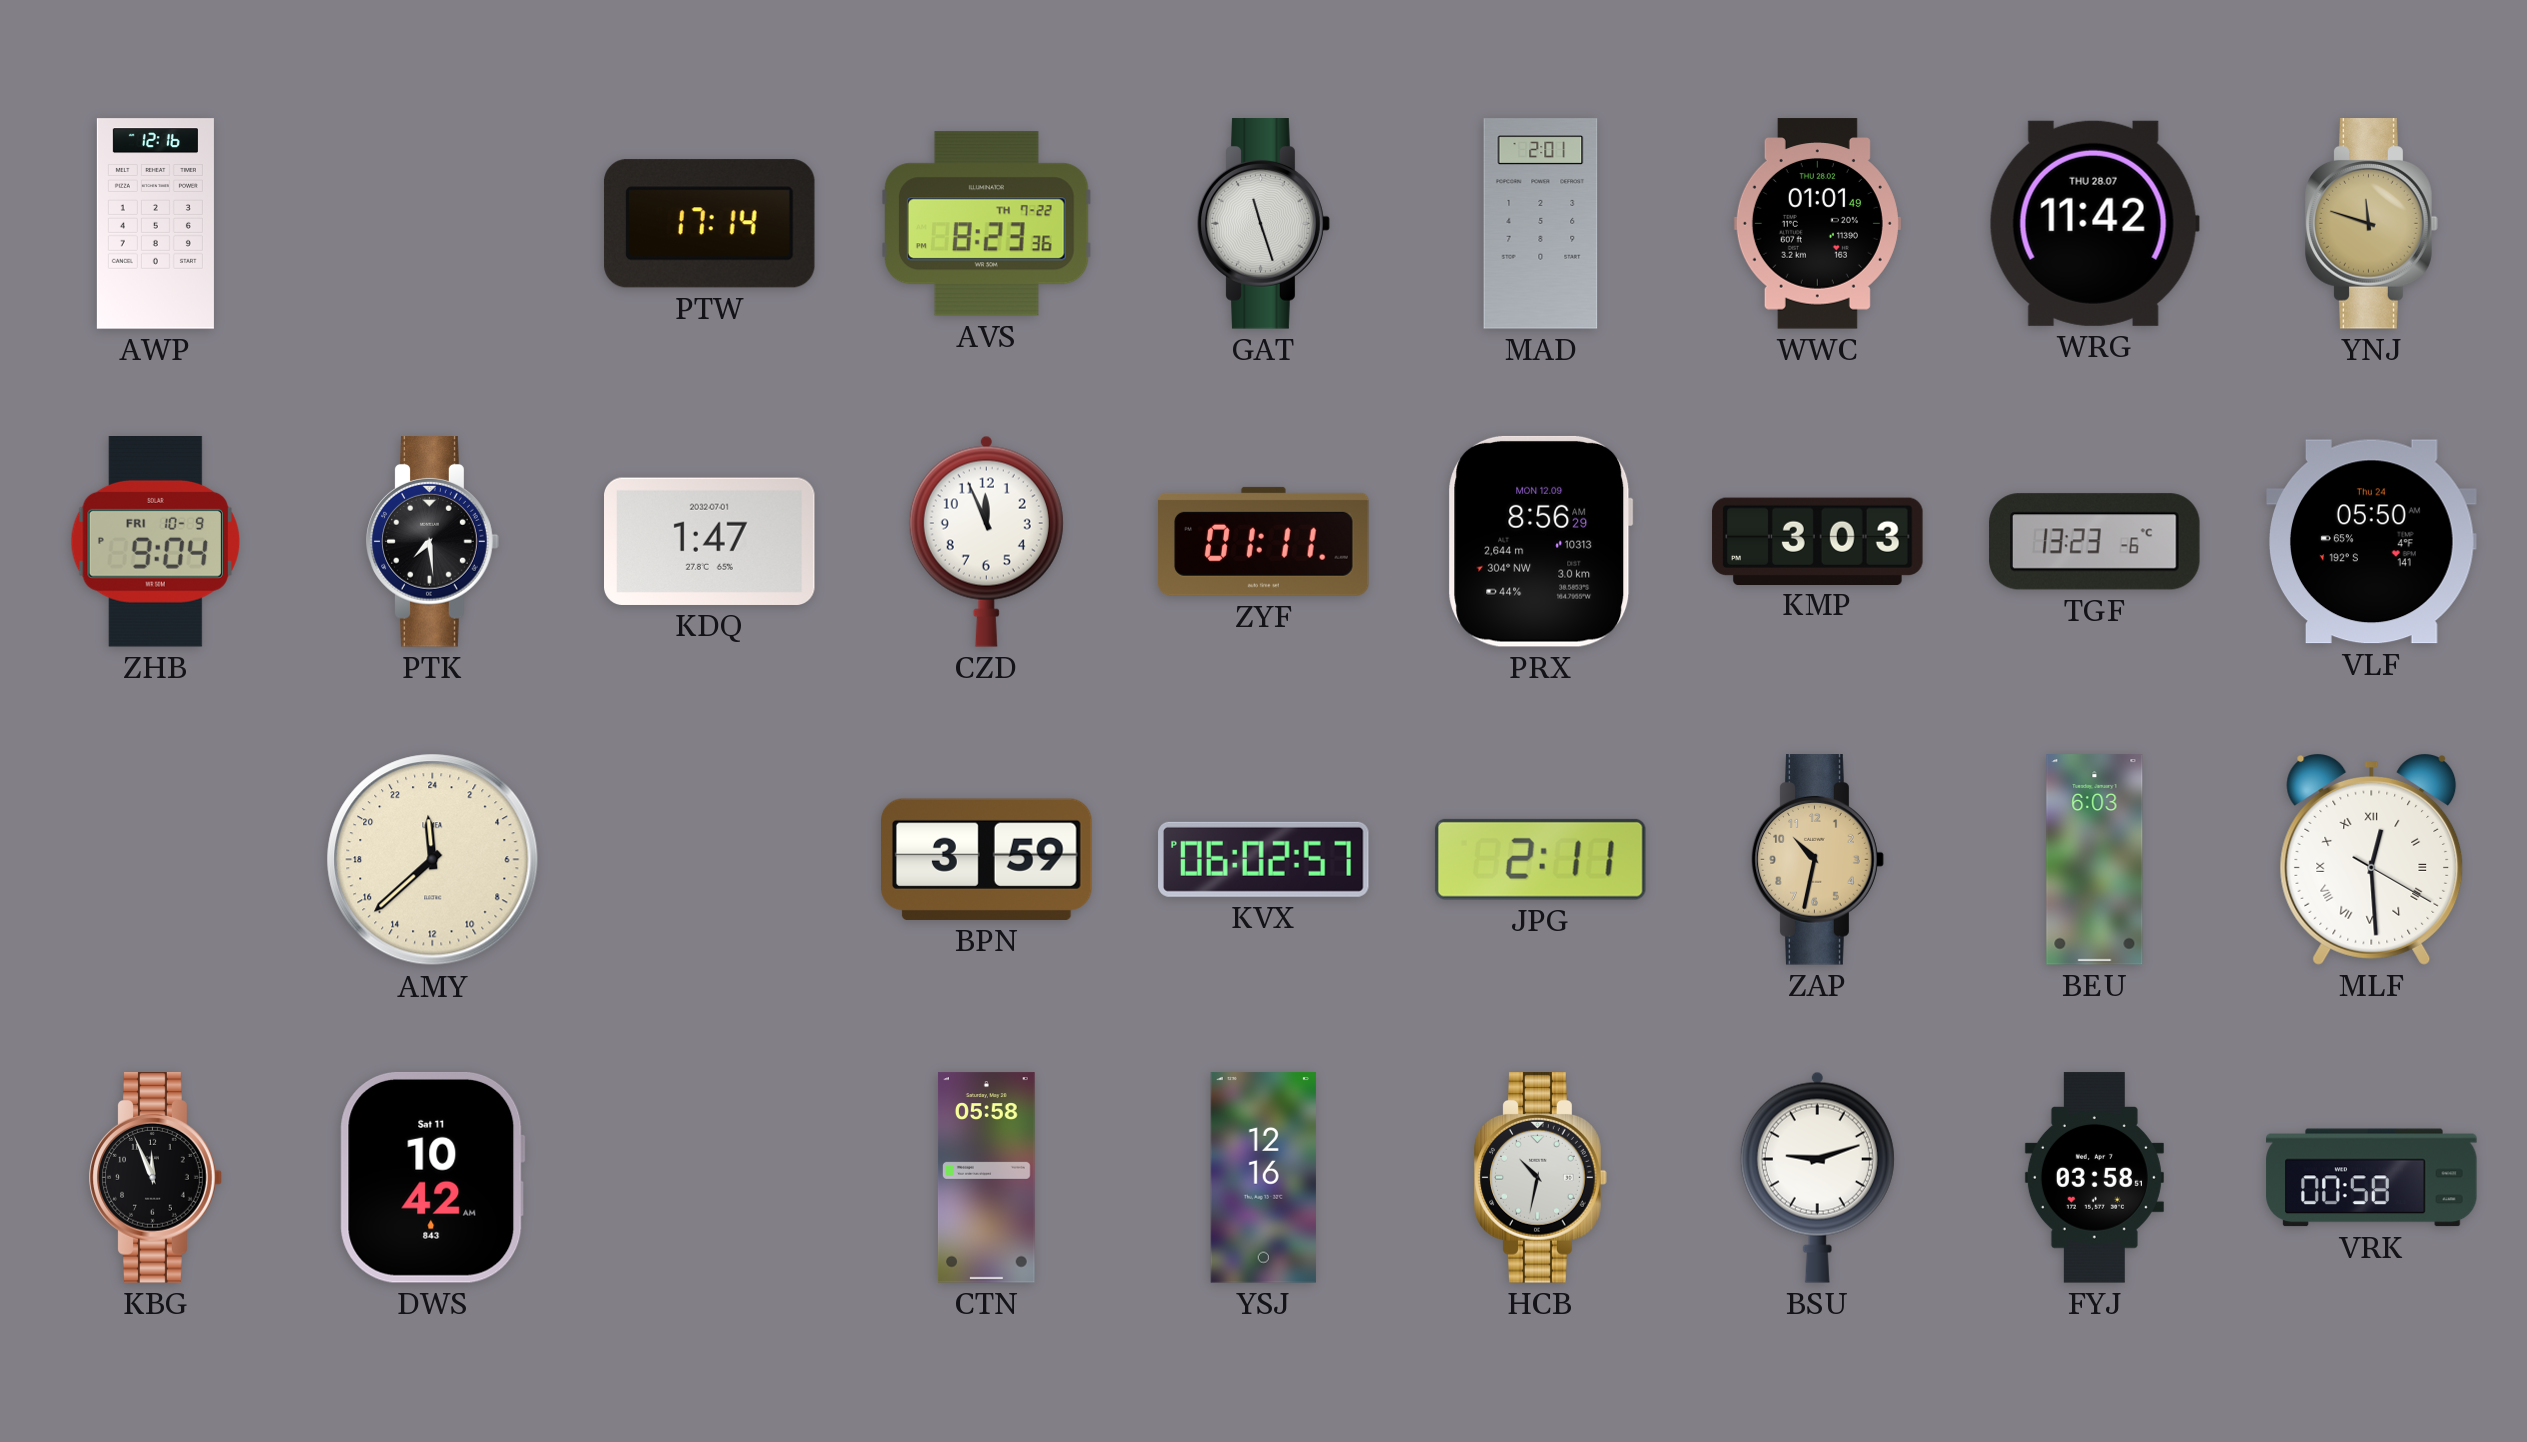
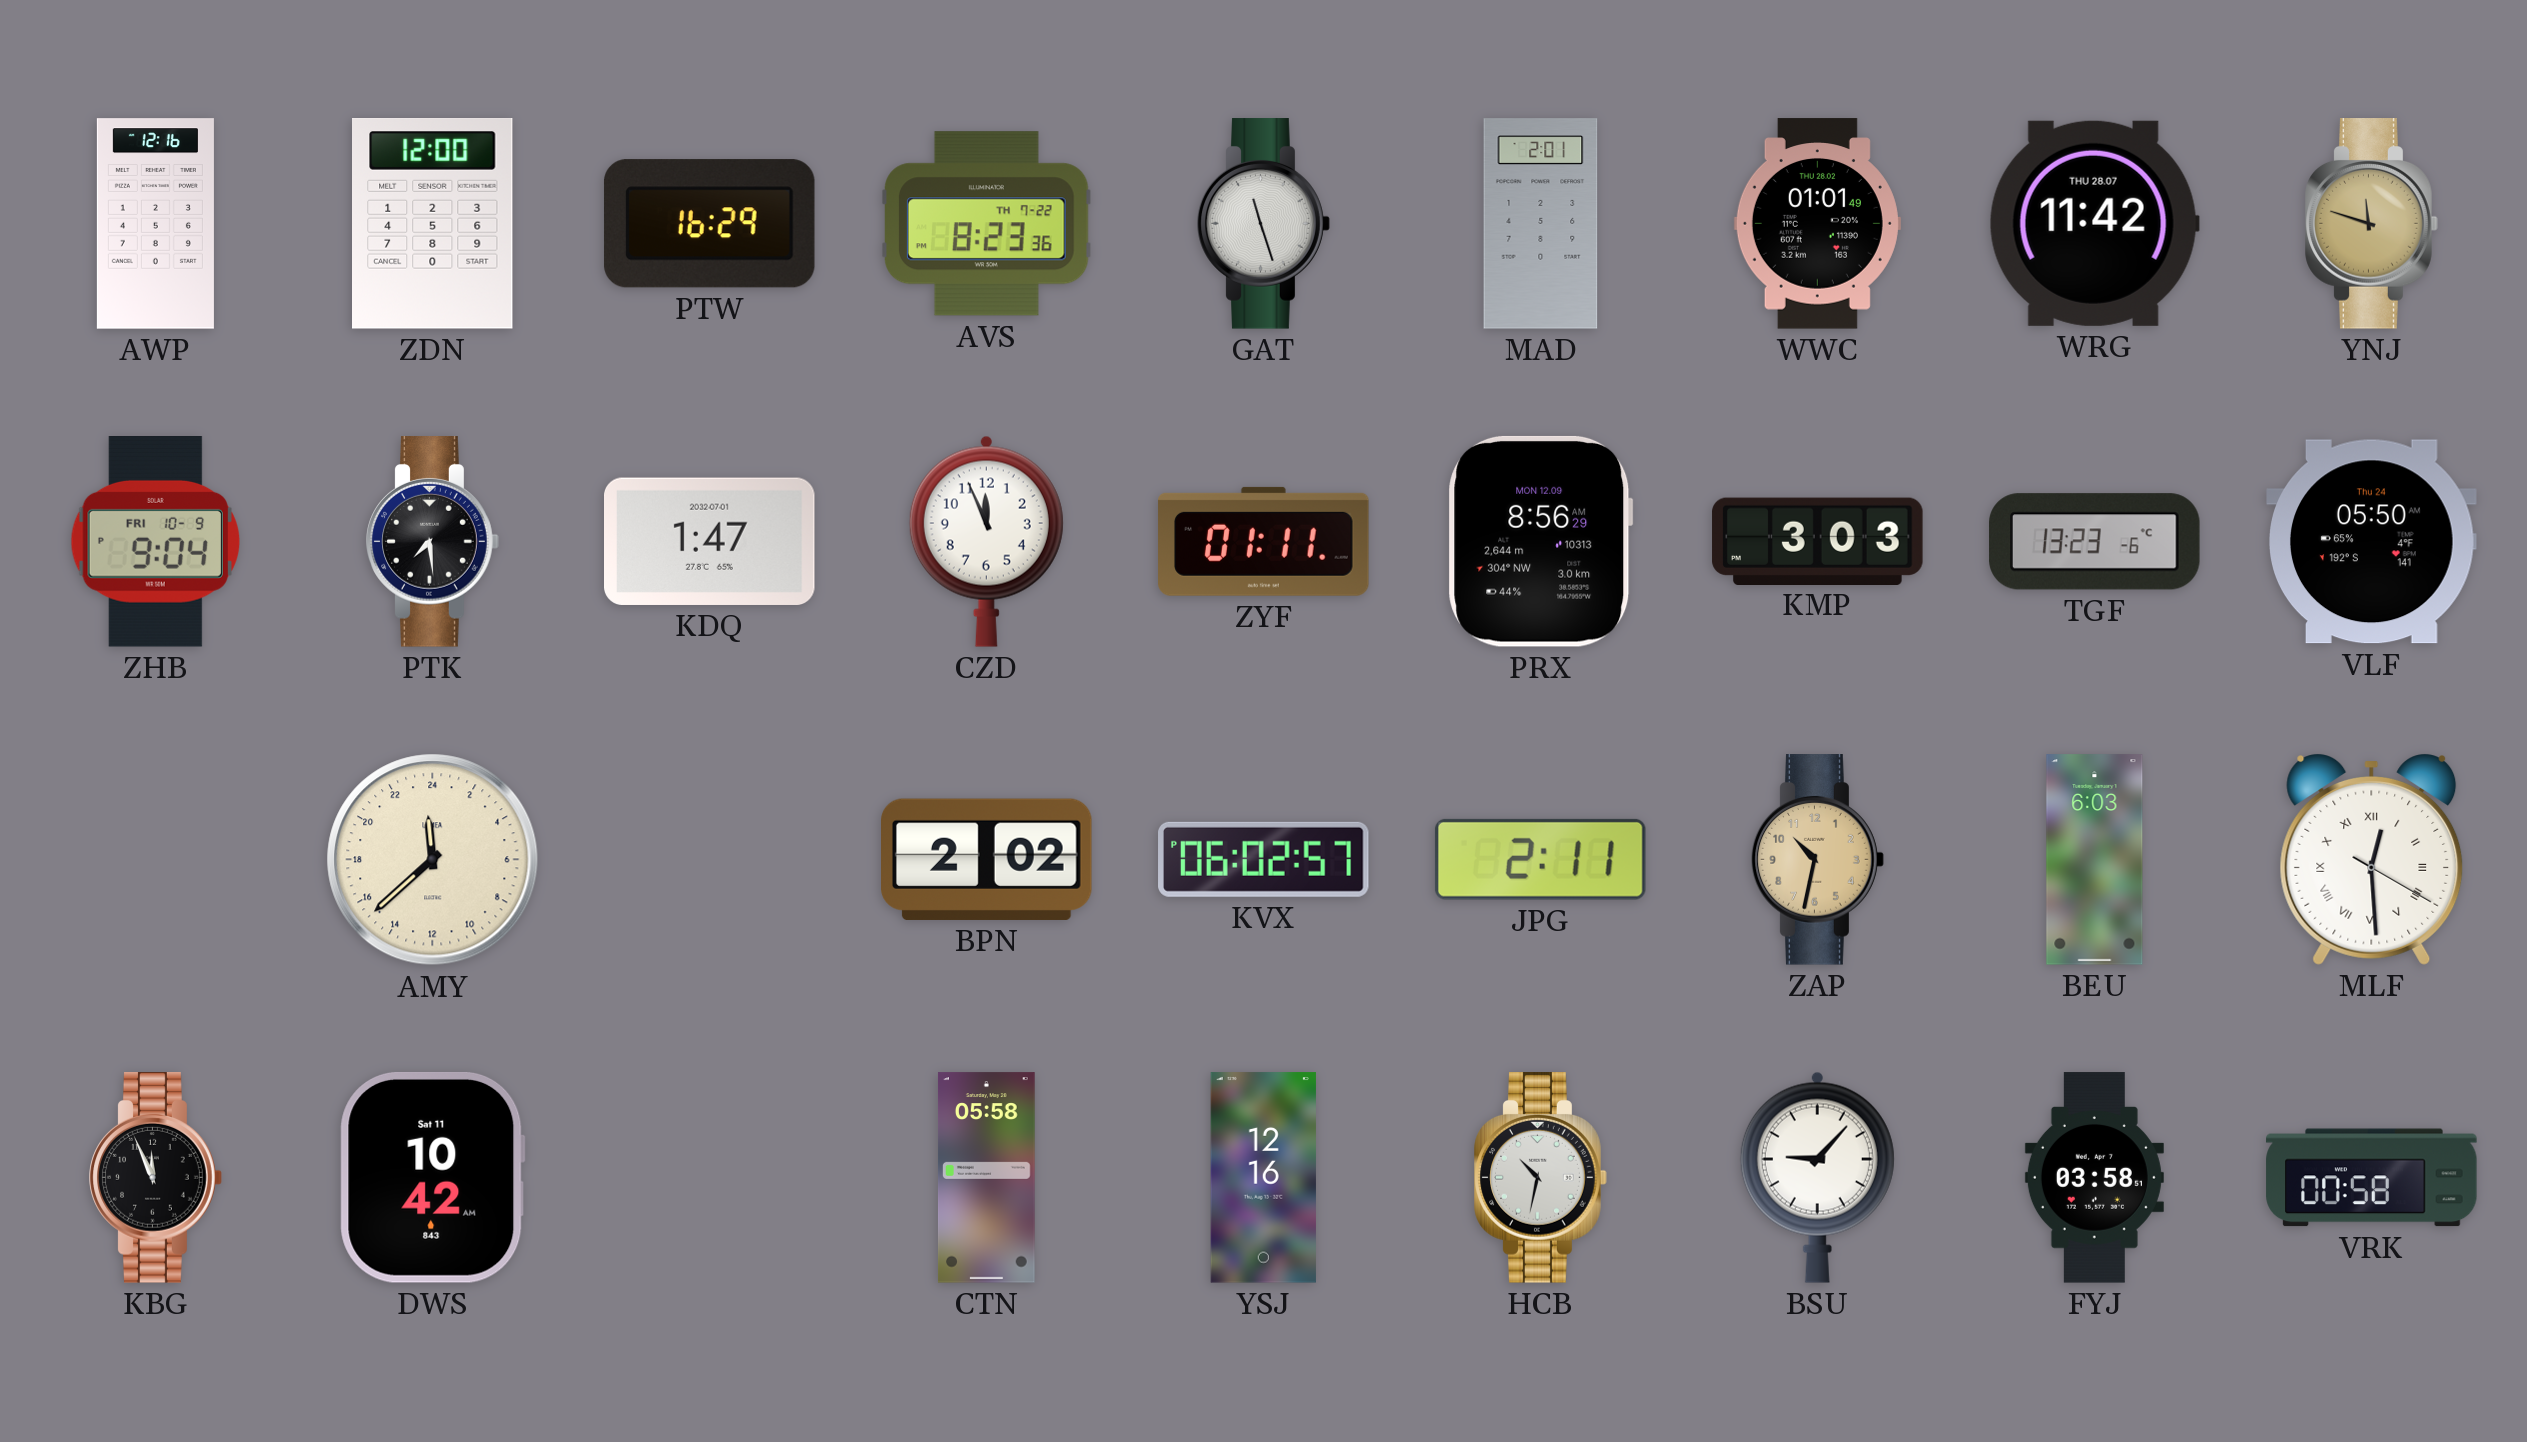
ZDN: none -> 12:00 (433, 224)
PTW: 17:14 -> 16:29 (709, 224)
BPN: 3:59 -> 2:02 (987, 859)
BSU: 9:12 -> 9:07 (1817, 1177)
